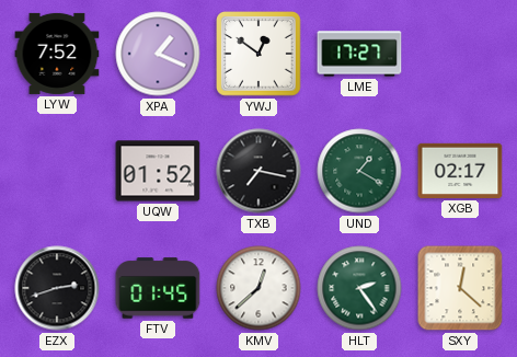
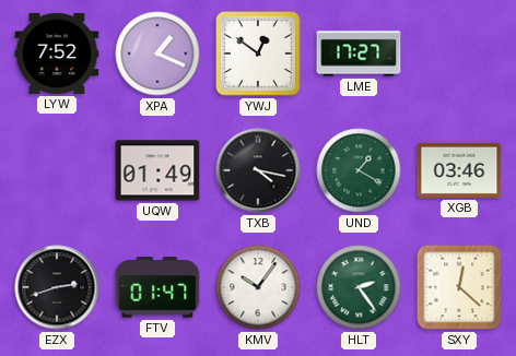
UQW: 01:52 -> 01:49 (157, 170)
TXB: 7:17 -> 4:17 (258, 170)
XGB: 02:17 -> 03:46 (459, 170)
FTV: 01:45 -> 01:47 (157, 287)
KMV: 12:38 -> 10:06 (258, 287)
